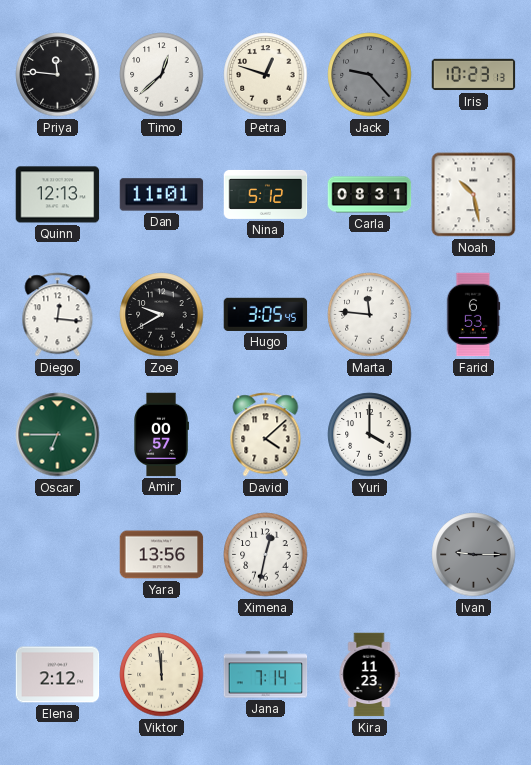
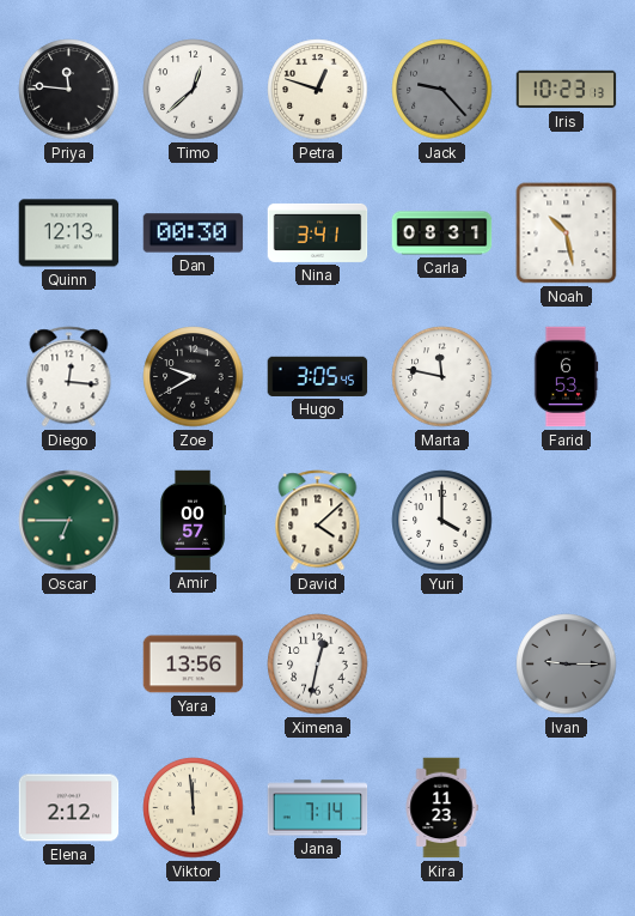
Dan: 11:01 -> 00:30 (194, 233)
Nina: 5:12 -> 3:41 (318, 232)
Marta: 11:46 -> 11:47 (442, 377)
